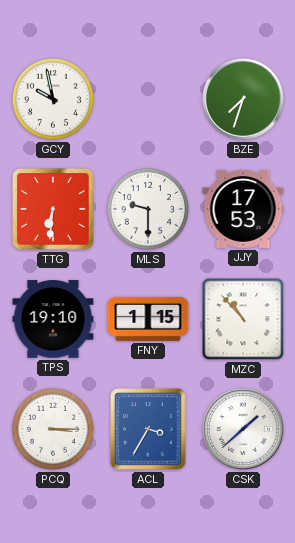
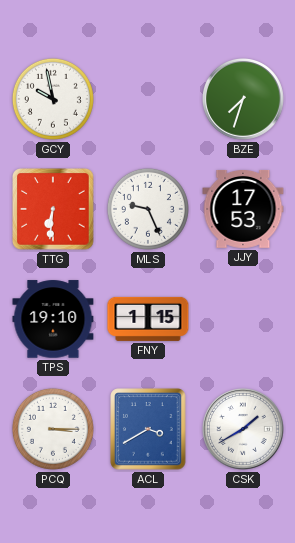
MLS: 9:30 -> 9:26 (148, 209)
MZC: 10:53 -> none (243, 319)
ACL: 3:35 -> 3:40 (148, 429)
CSK: 1:38 -> 1:40 (244, 430)
